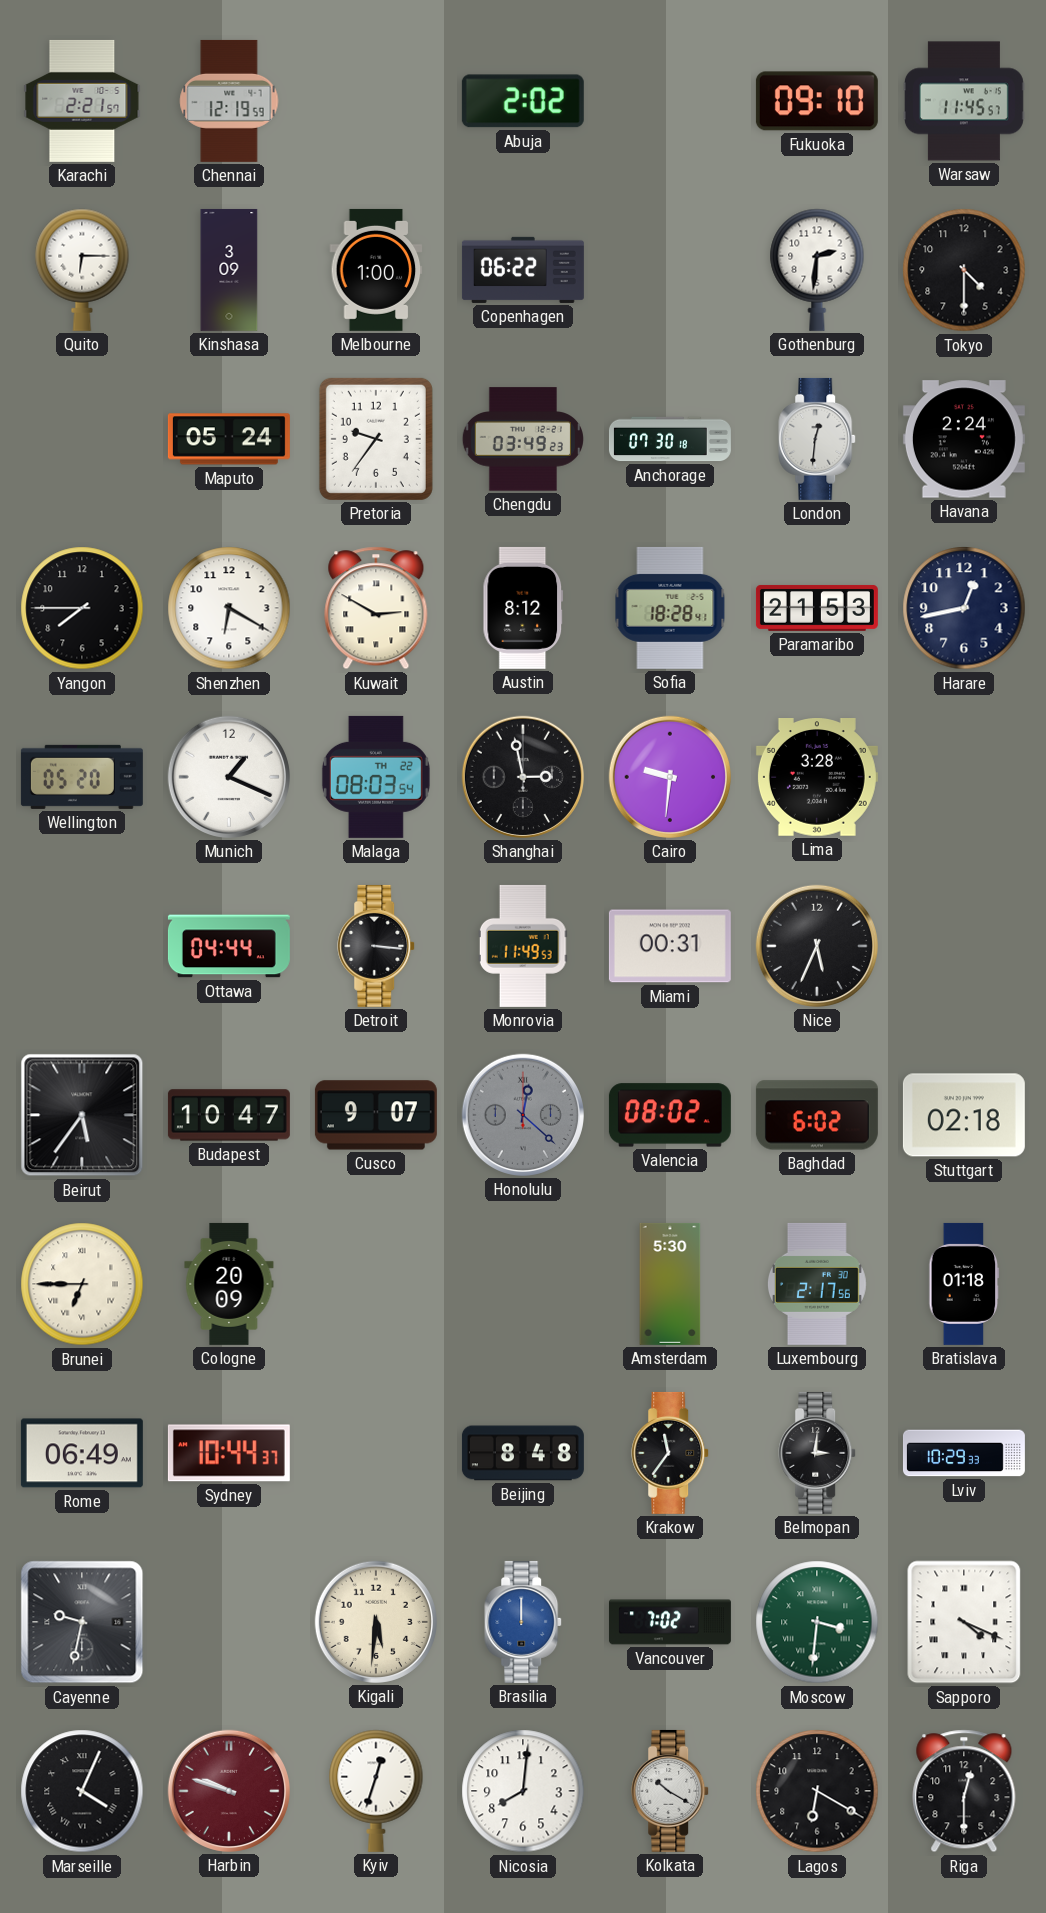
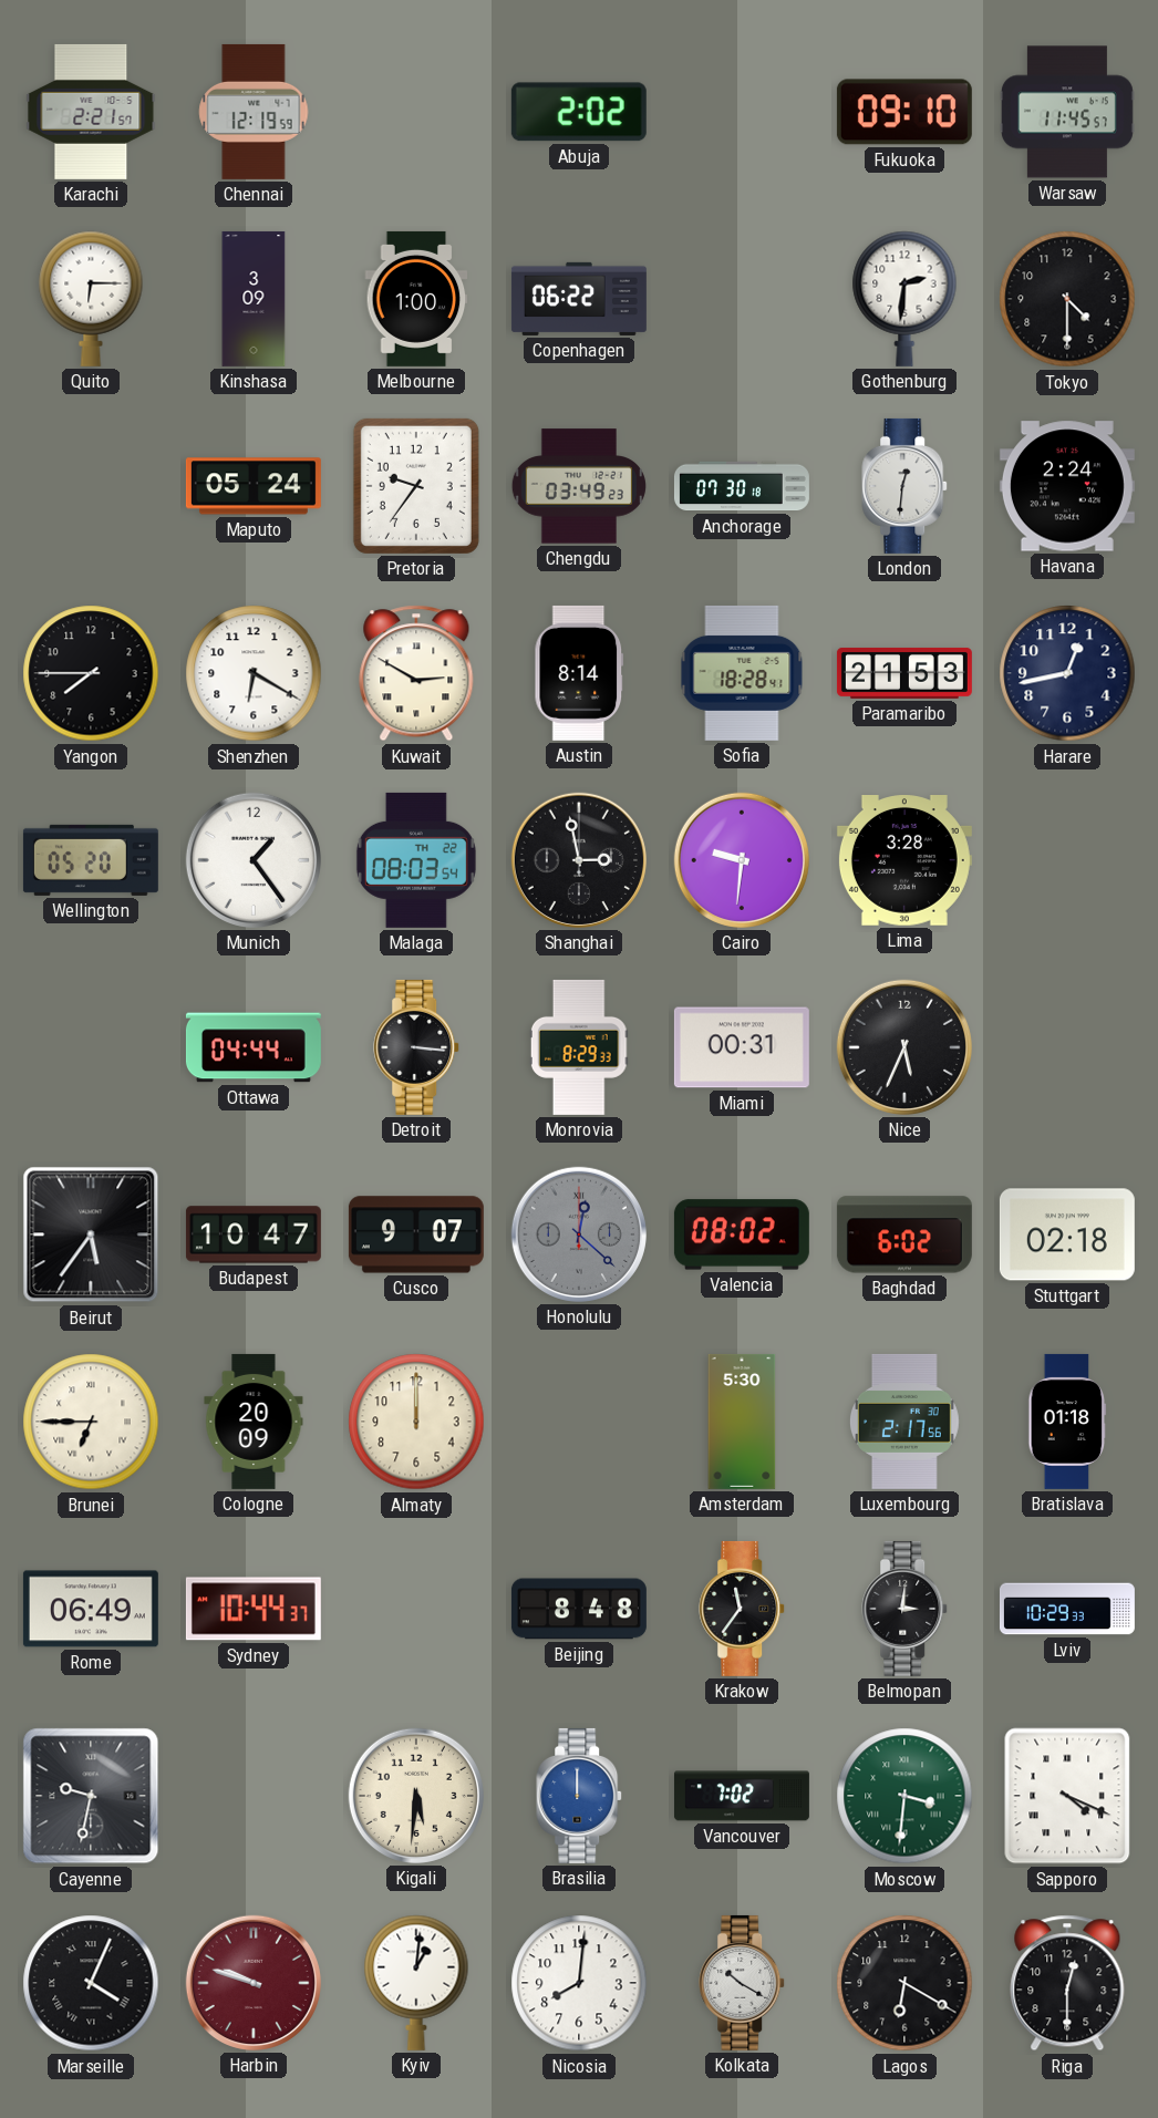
Austin: 8:12 -> 8:14 (579, 673)
Munich: 1:19 -> 1:24 (254, 860)
Monrovia: 11:49 -> 8:29 (579, 1047)
Almaty: none -> 12:00 (416, 1422)
Kyiv: 12:33 -> 1:01 (416, 1983)
